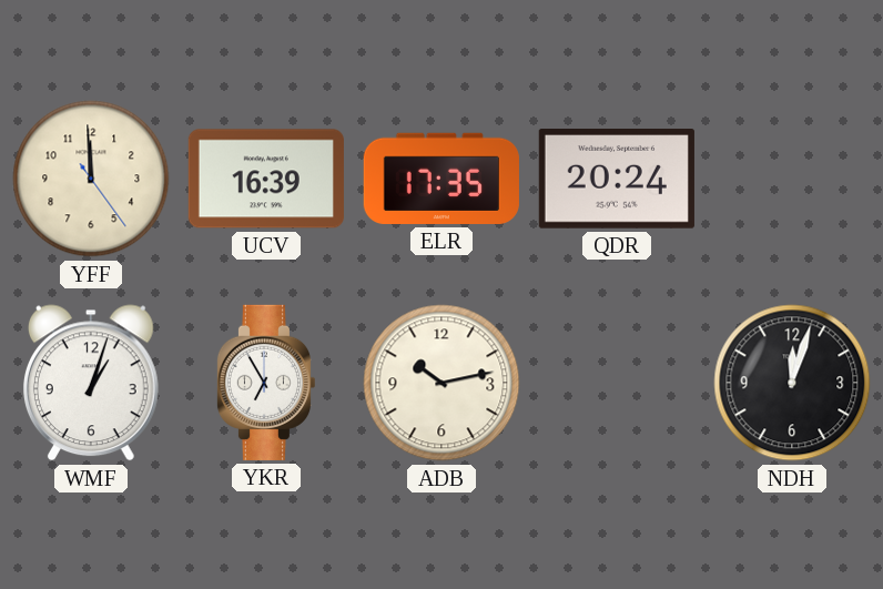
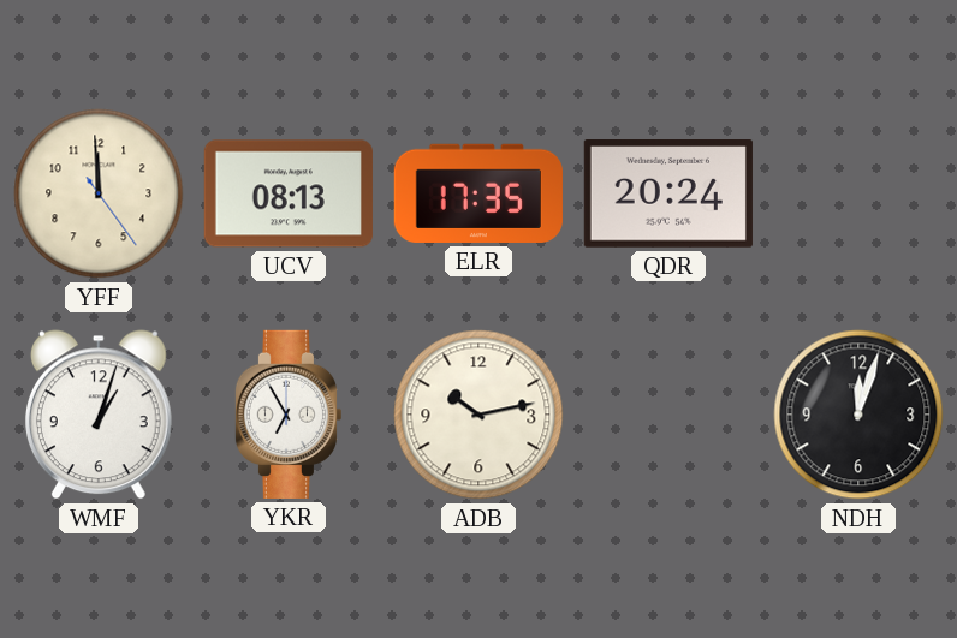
UCV: 16:39 -> 08:13 (289, 193)
